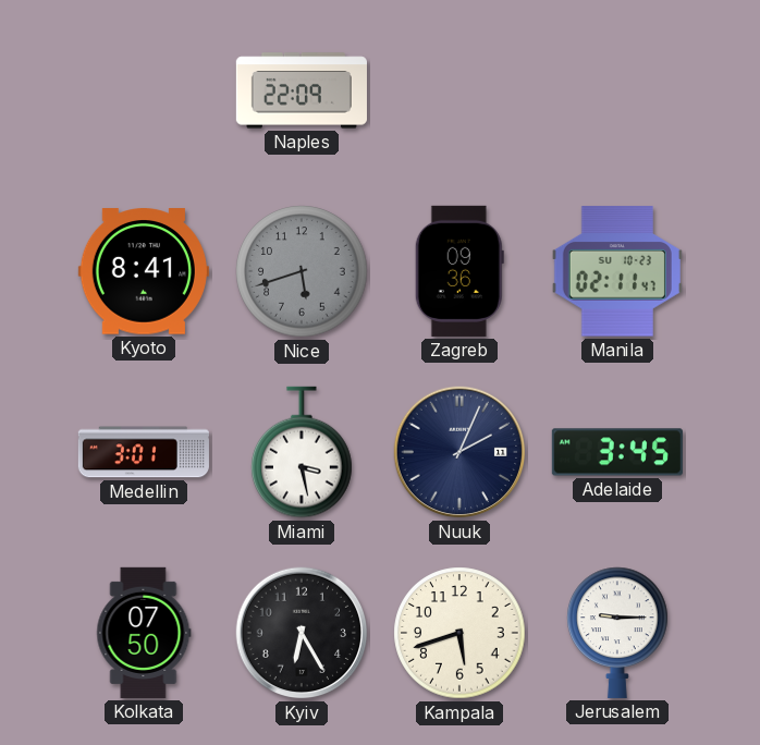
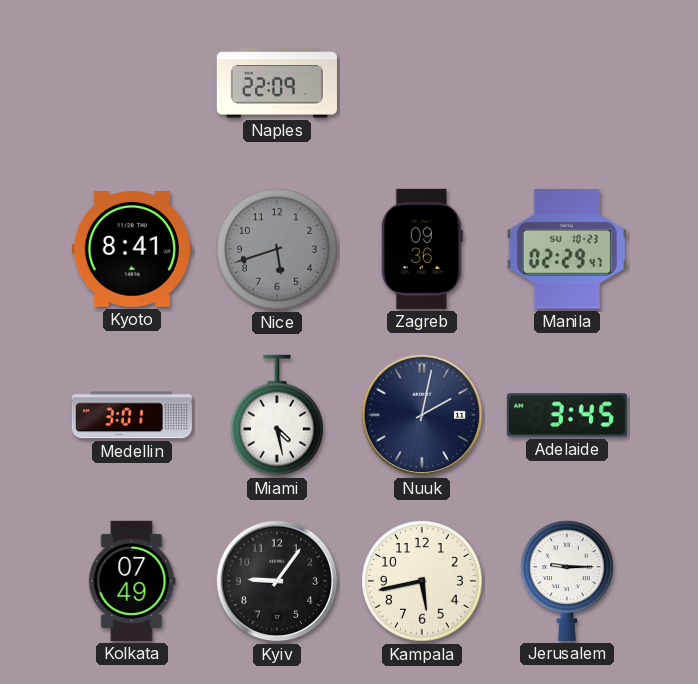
Manila: 02:11 -> 02:29 (567, 249)
Miami: 3:28 -> 4:28 (277, 415)
Nuuk: 2:04 -> 2:02 (422, 415)
Kolkata: 07:50 -> 07:49 (132, 581)
Kyiv: 6:25 -> 9:06 (277, 581)
Kampala: 5:42 -> 5:43 (422, 581)
